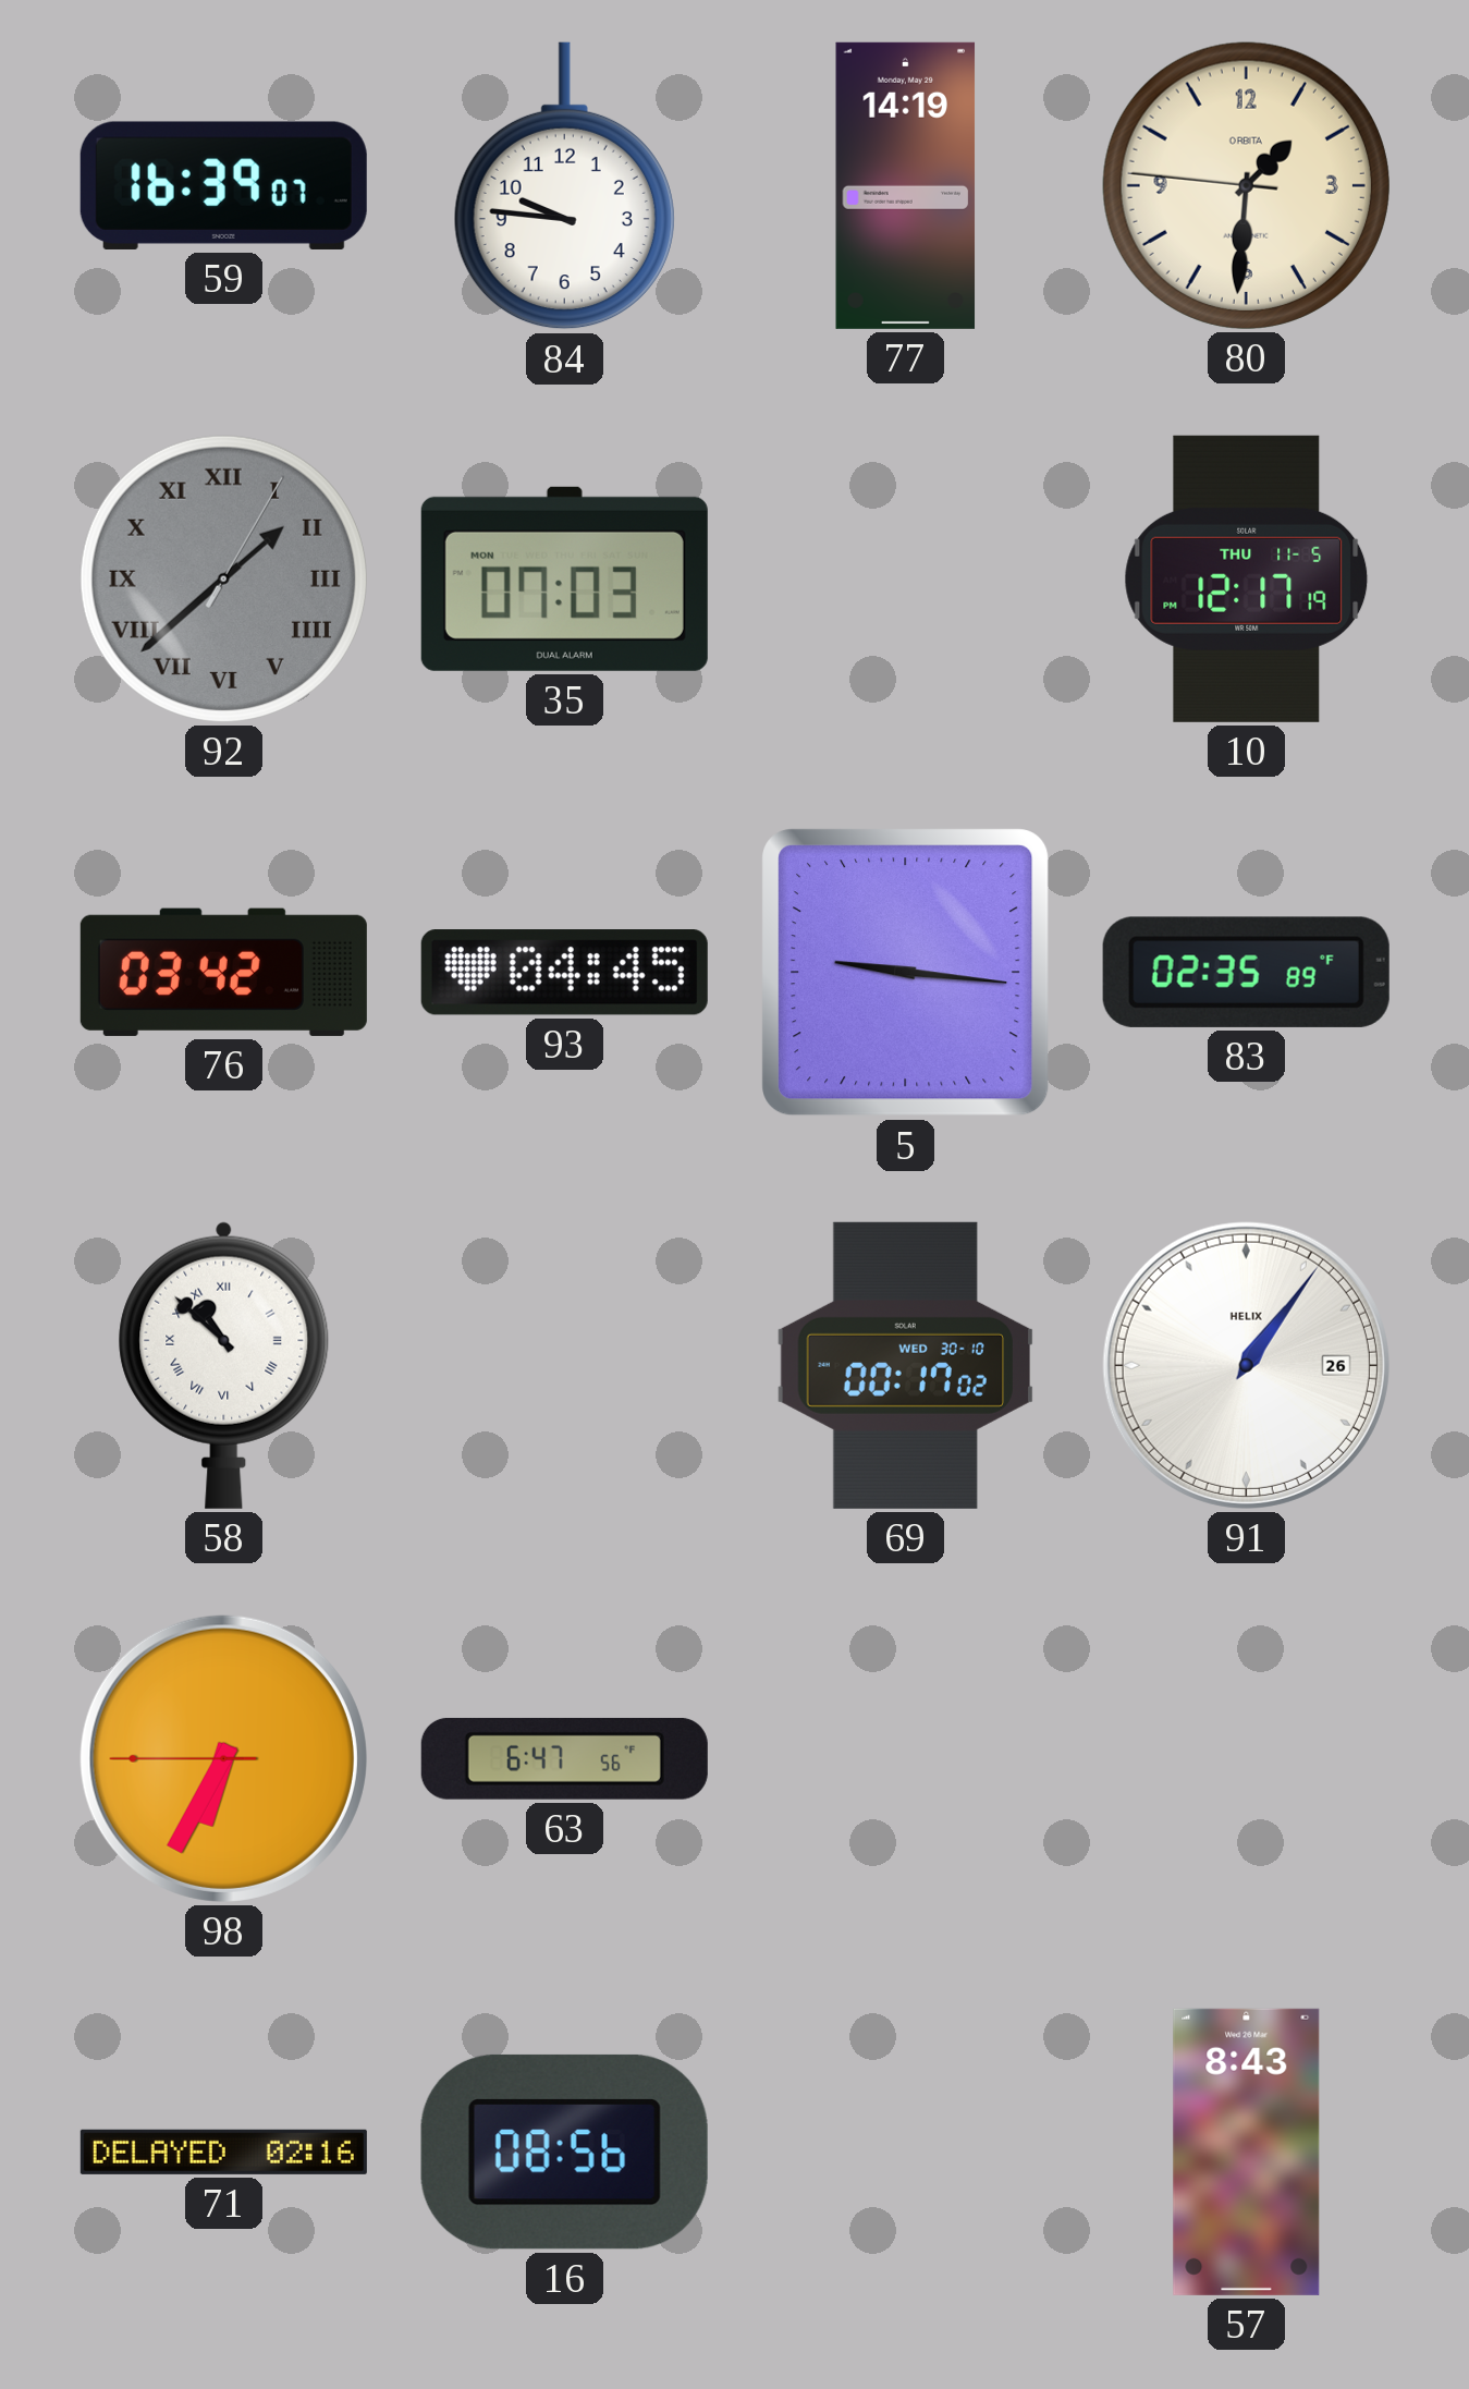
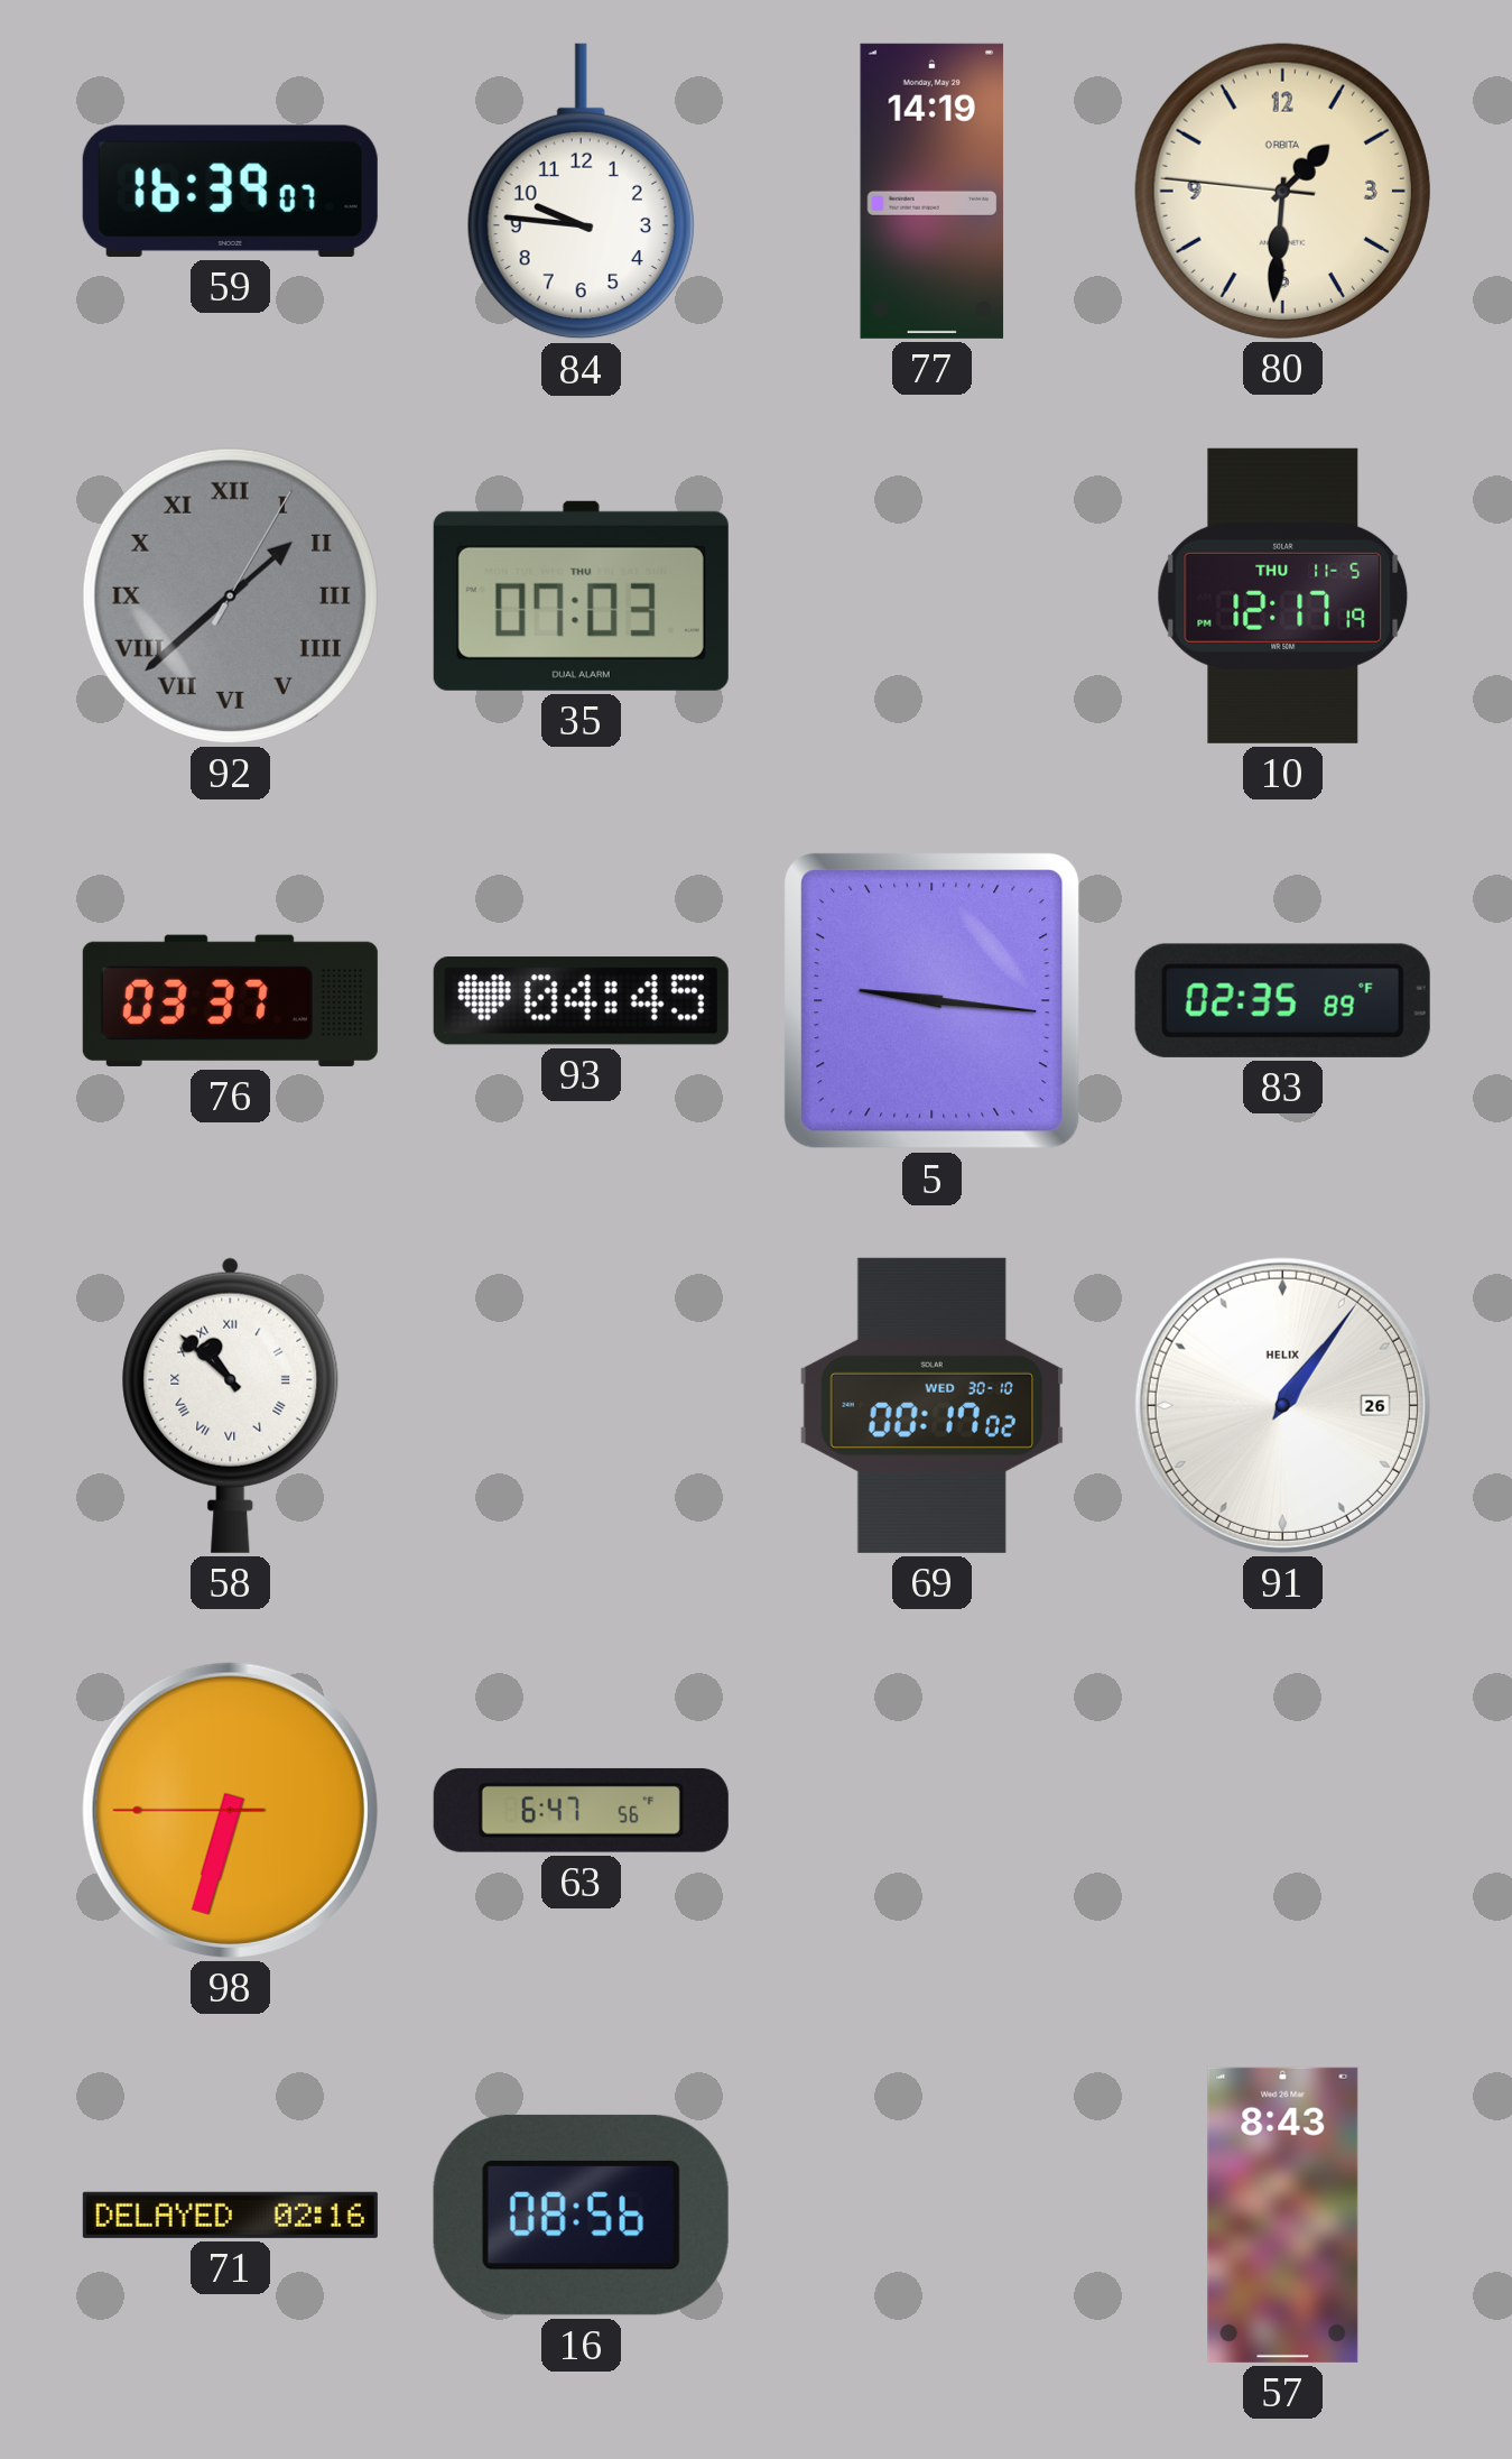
35 date: MON -> THU (581, 595)
76: 03:42 -> 03:37 (230, 1000)
98: 6:34 -> 6:32 (230, 1810)
